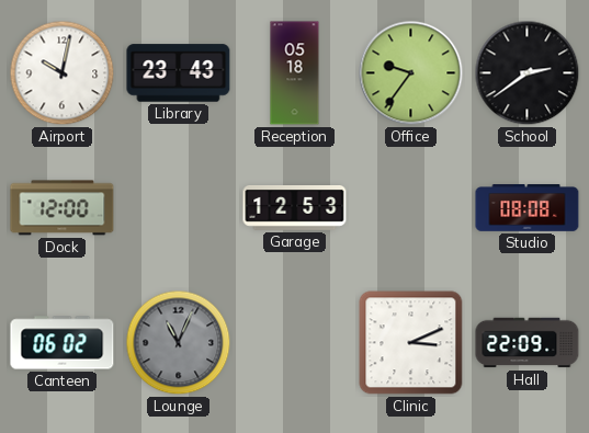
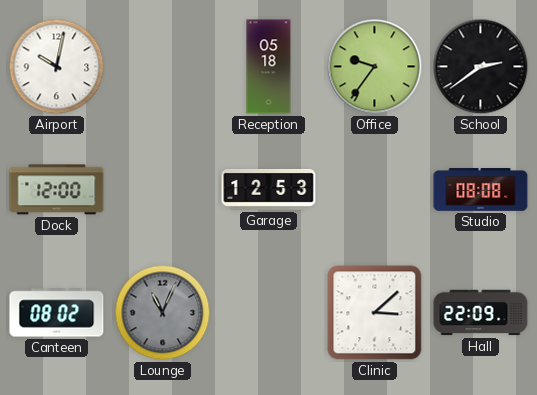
Library: 23:43 -> none (179, 73)
Canteen: 06:02 -> 08:02 (57, 313)
Clinic: 3:11 -> 3:08 (375, 313)
